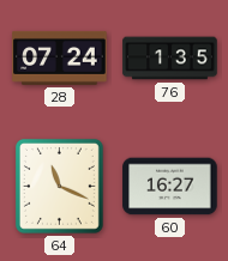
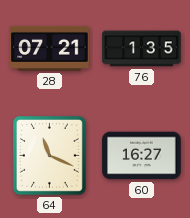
28: 07:24 -> 07:21 (50, 48)
